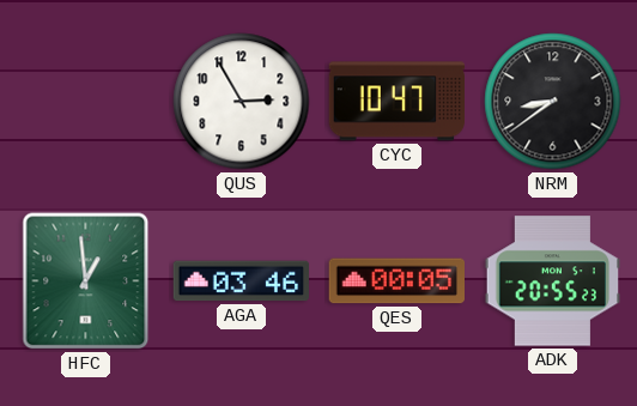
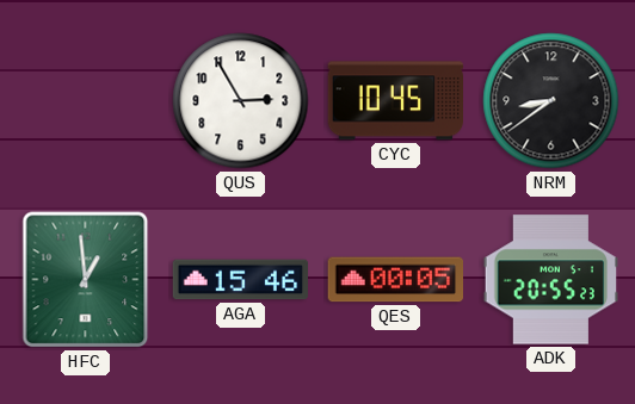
CYC: 10:47 -> 10:45 (395, 101)
AGA: 03:46 -> 15:46 (240, 280)
